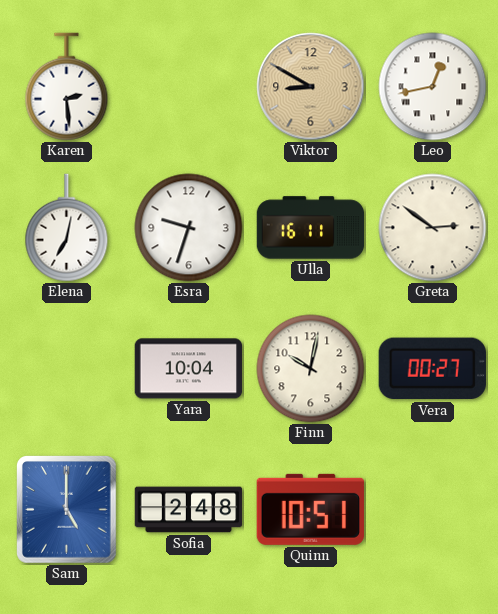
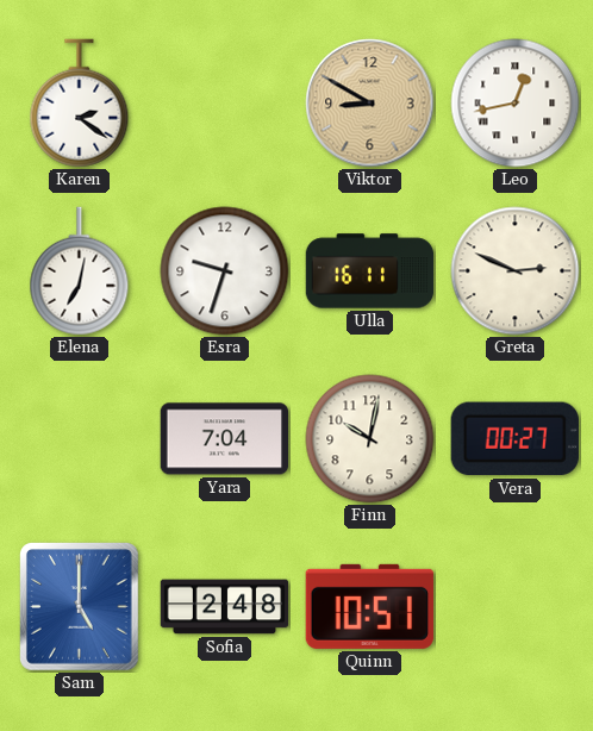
Karen: 2:29 -> 2:21 (80, 104)
Greta: 2:51 -> 2:49 (516, 271)
Yara: 10:04 -> 7:04 (225, 439)
